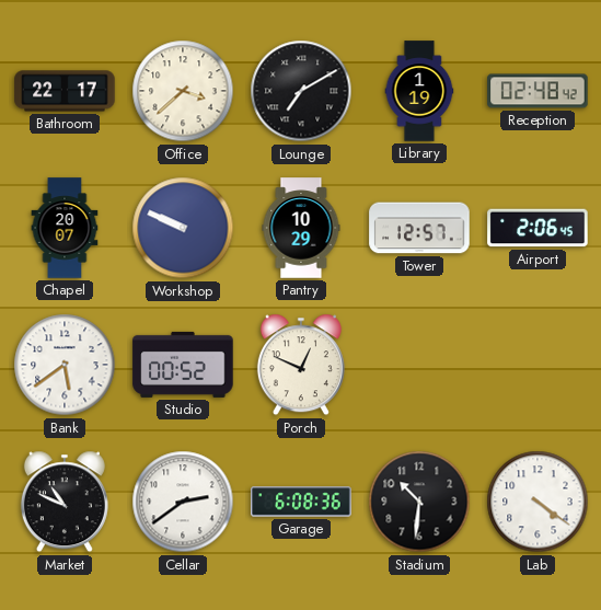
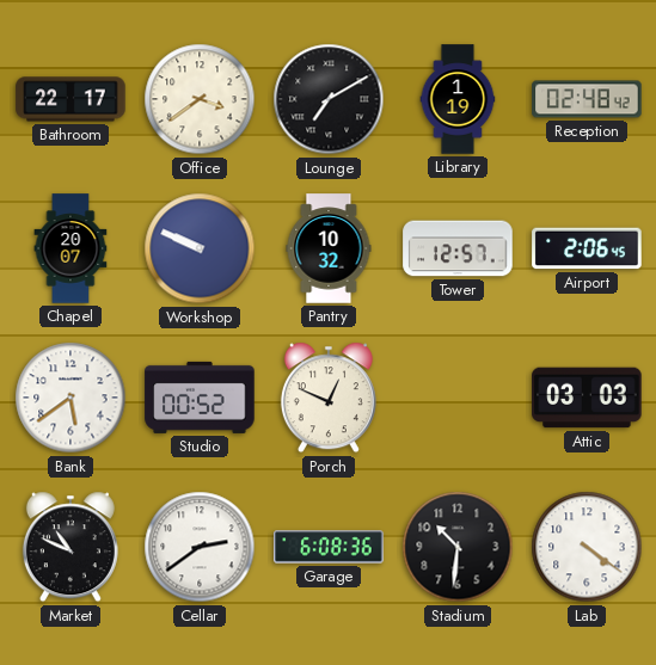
Office: 3:38 -> 3:39 (200, 99)
Pantry: 10:29 -> 10:32 (329, 248)
Attic: none -> 03:03 (587, 398)
